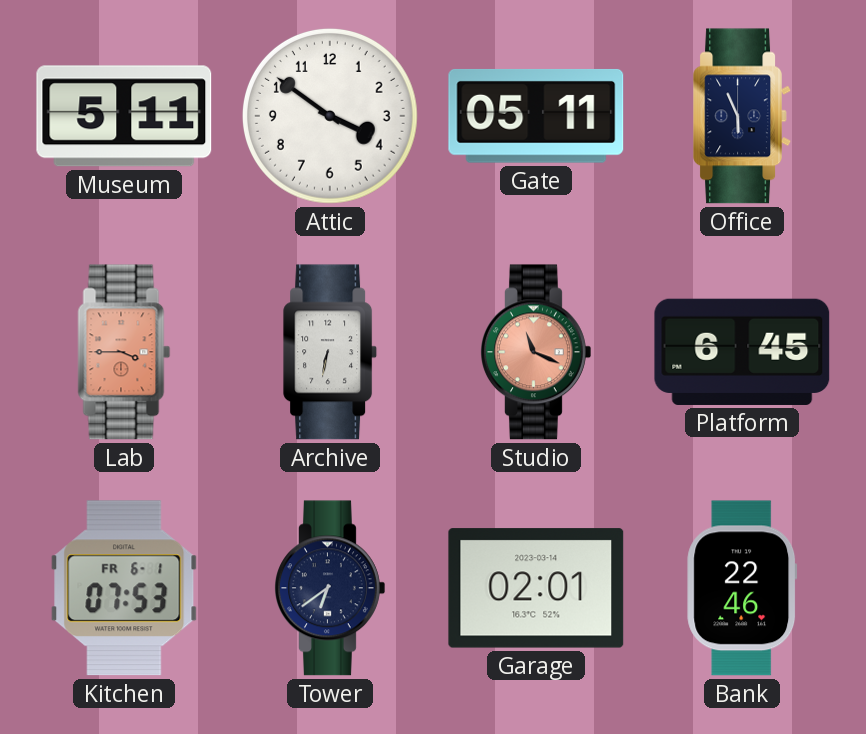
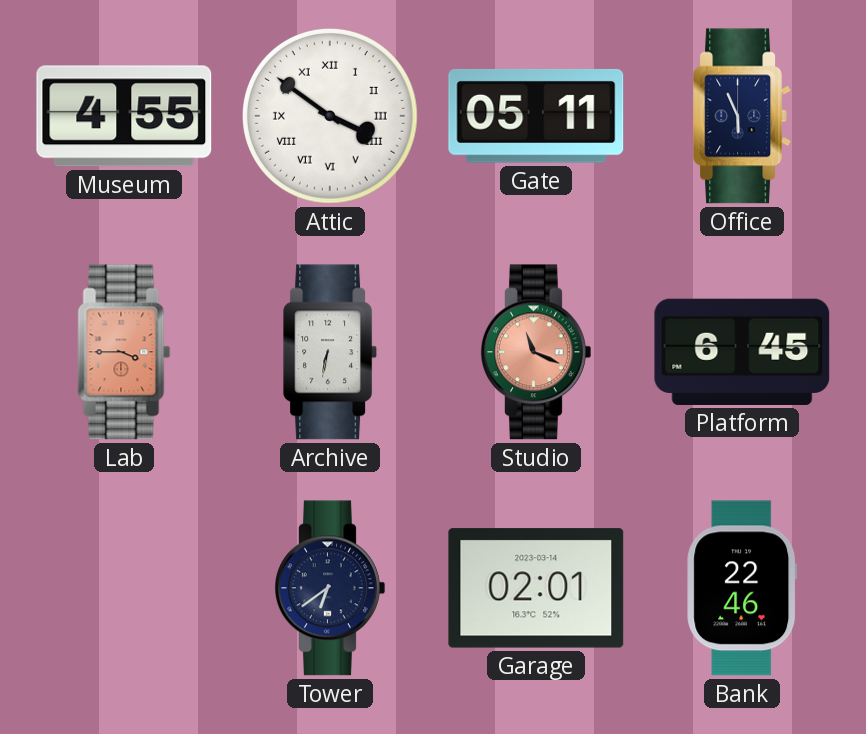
Museum: 5:11 -> 4:55 (124, 116)
Attic numerals: Arabic -> Roman (330, 116)
Kitchen: 07:53 -> none (124, 588)
